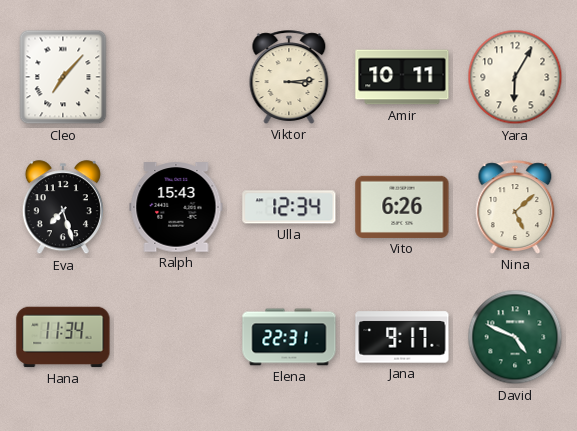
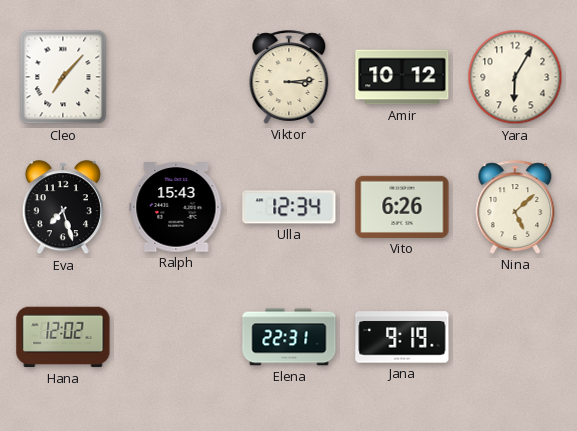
Amir: 10:11 -> 10:12 (402, 77)
Hana: 11:34 -> 12:02 (63, 337)
Jana: 9:17 -> 9:19 (402, 337)
David: 4:49 -> none (515, 337)
